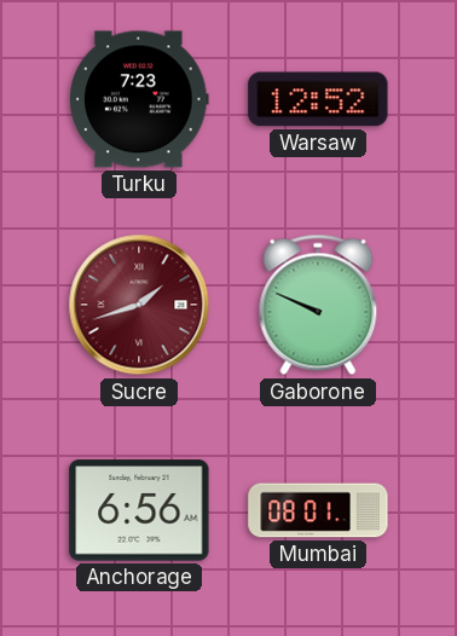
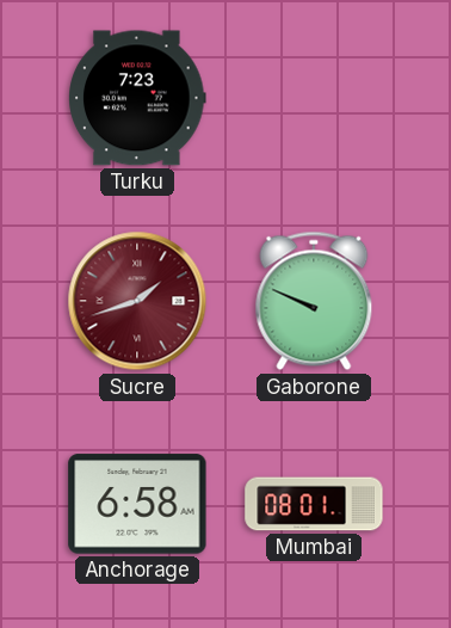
Warsaw: 12:52 -> none (318, 99)
Anchorage: 6:56 -> 6:58 (137, 504)
